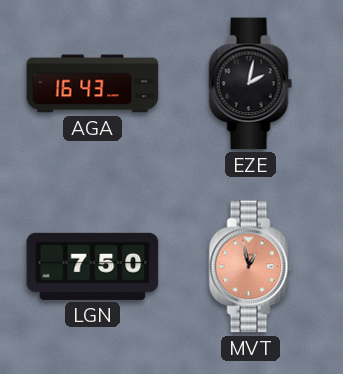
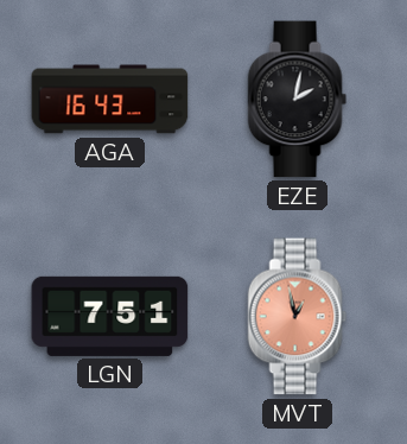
LGN: 7:50 -> 7:51 (110, 316)
